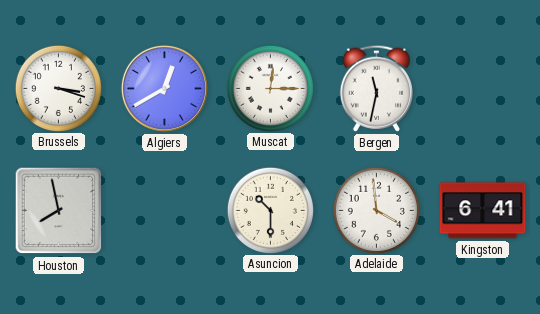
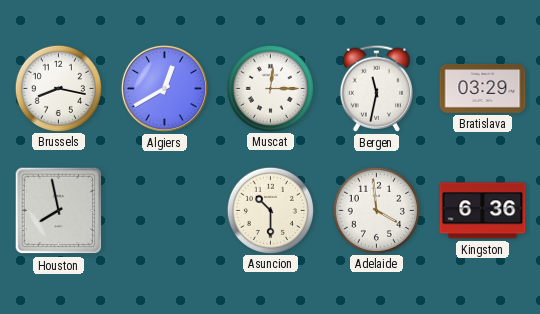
Brussels: 3:18 -> 8:17 (58, 88)
Bratislava: none -> 03:29 (483, 89)
Kingston: 6:41 -> 6:36 (483, 211)
